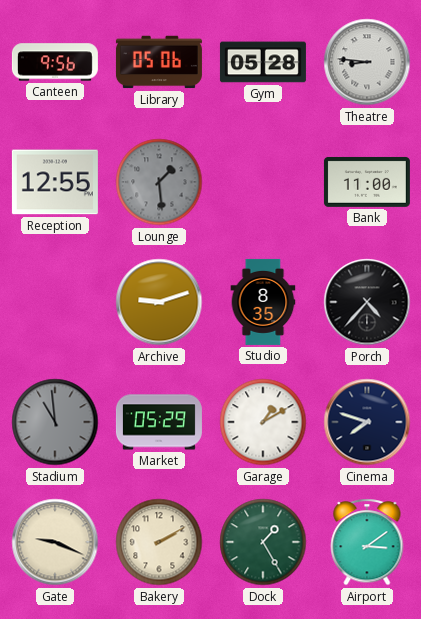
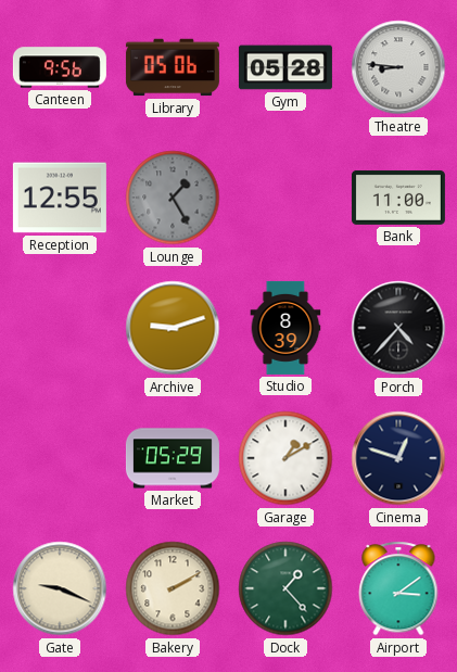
Lounge: 1:29 -> 1:25 (173, 198)
Studio: 8:35 -> 8:39 (285, 328)
Stadium: 10:59 -> none (55, 422)
Cinema: 7:48 -> 12:48 (398, 458)
Dock: 1:25 -> 1:23 (285, 588)
